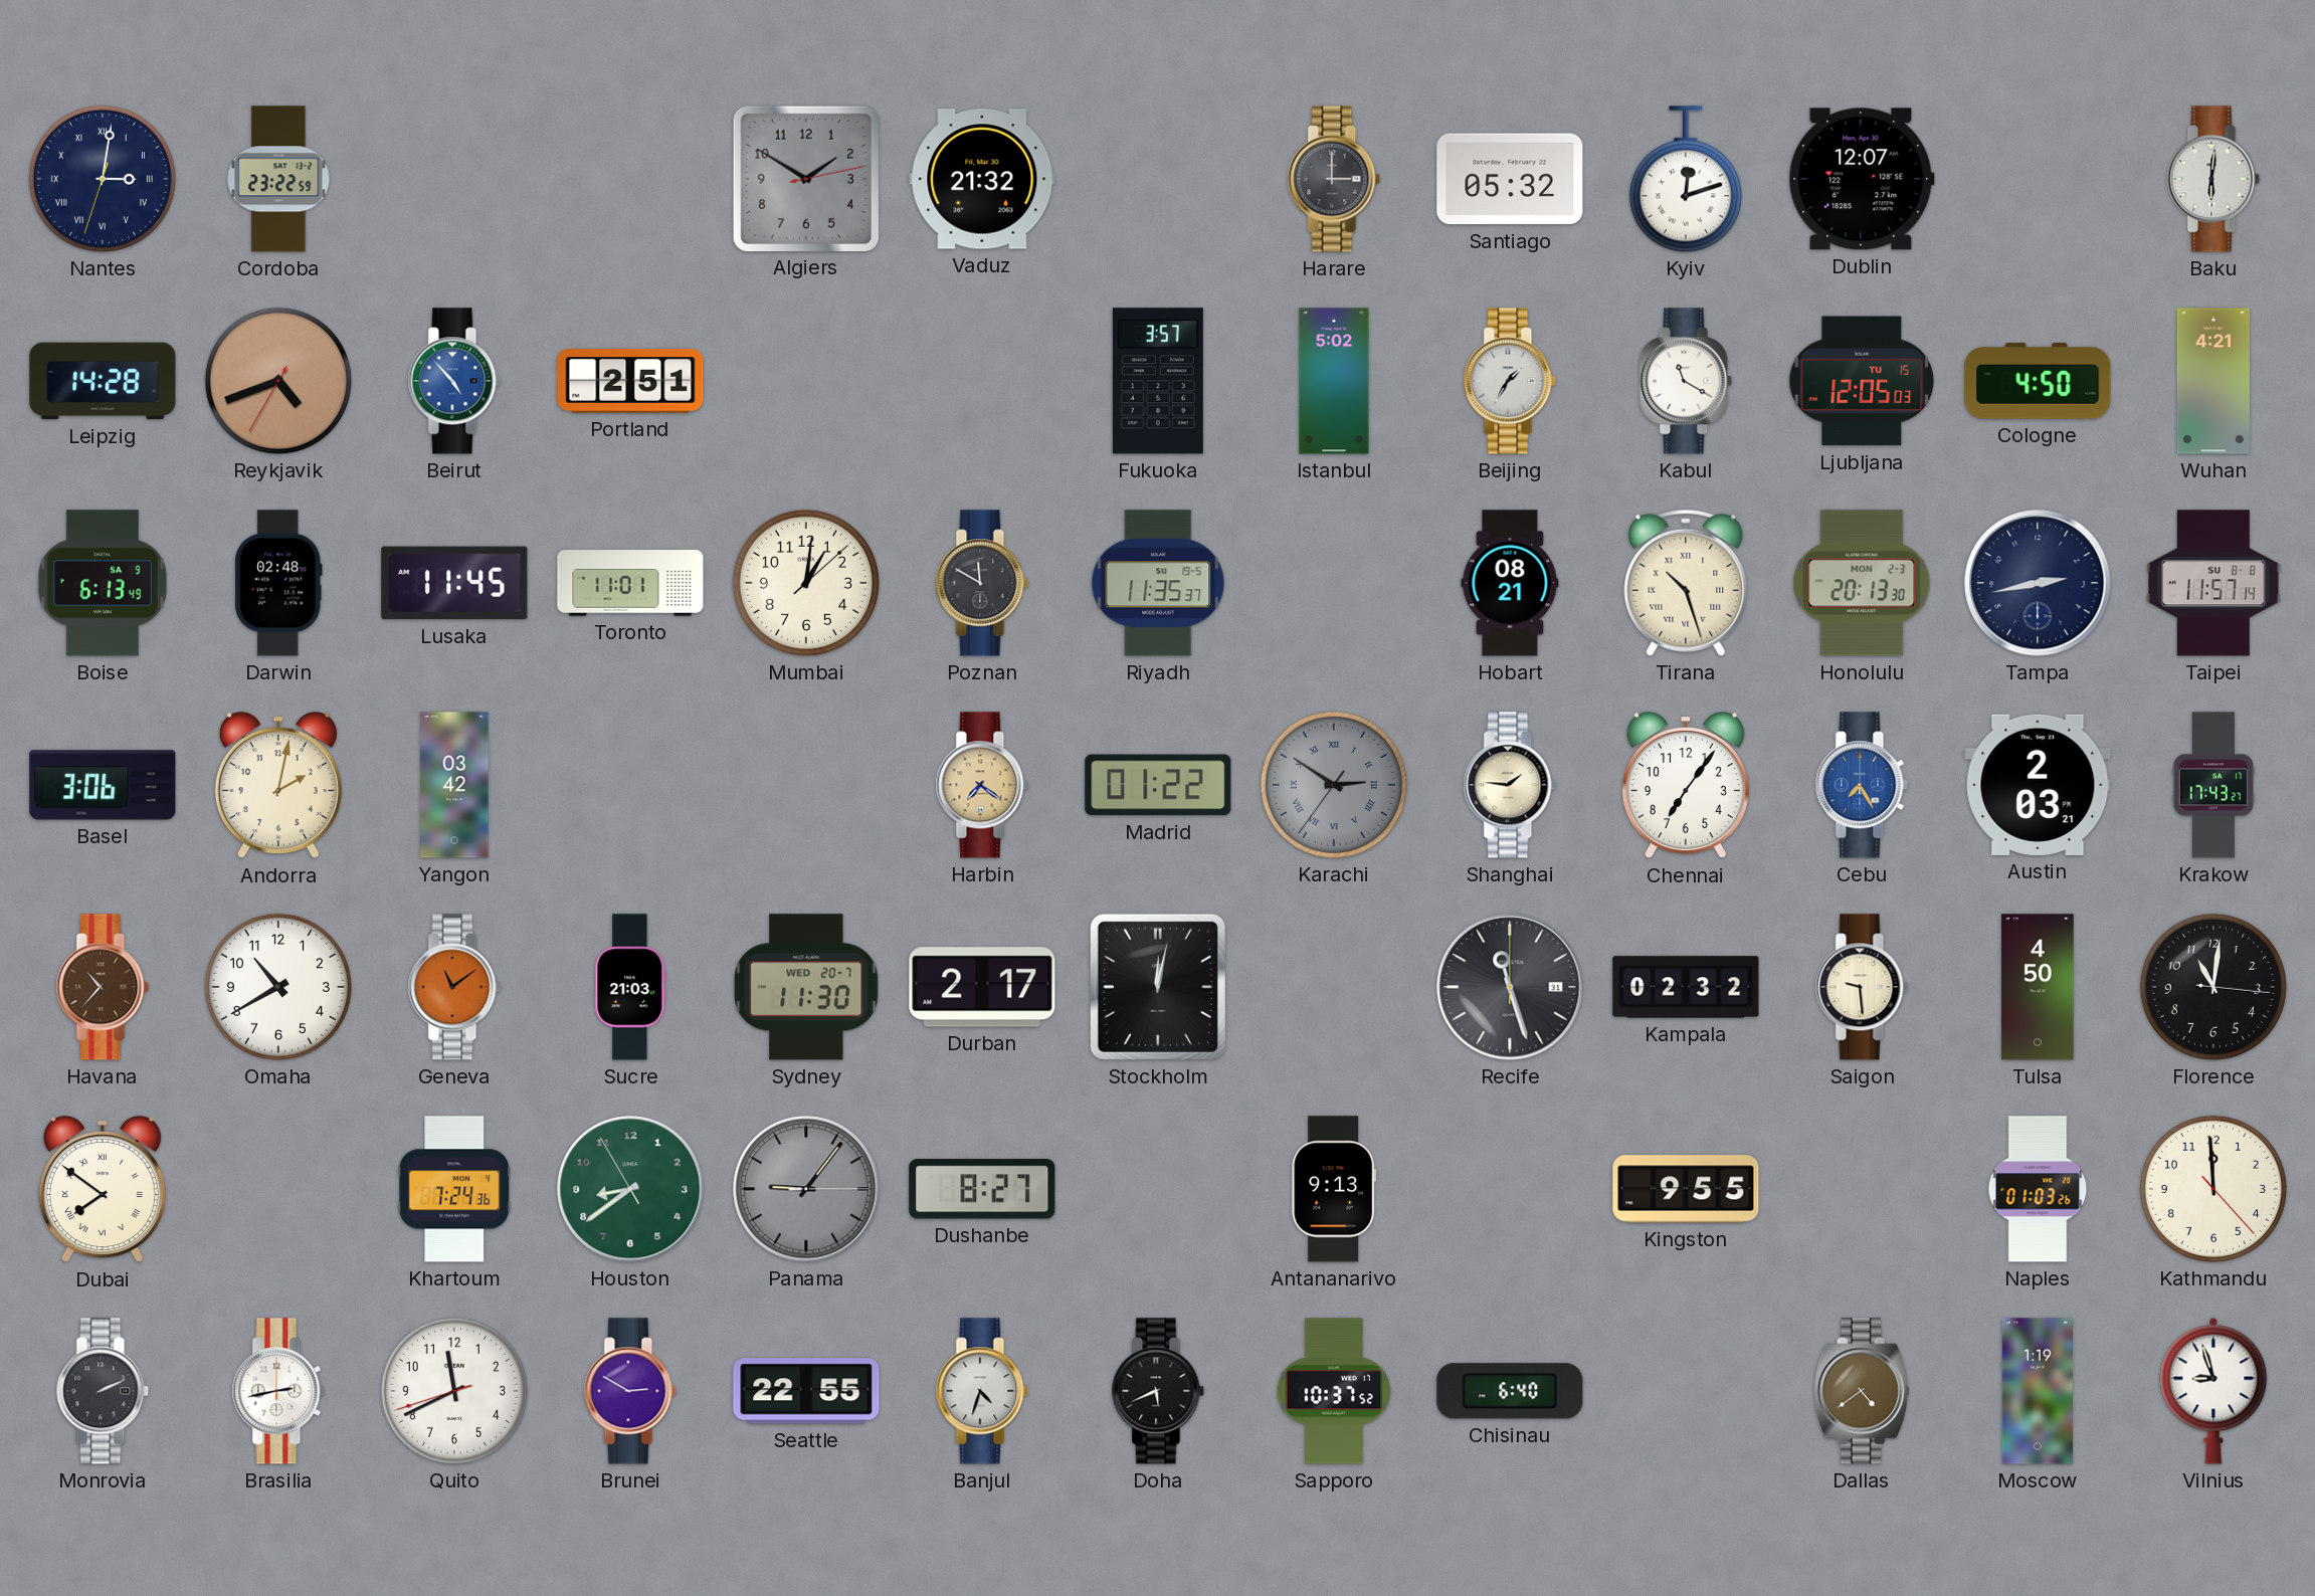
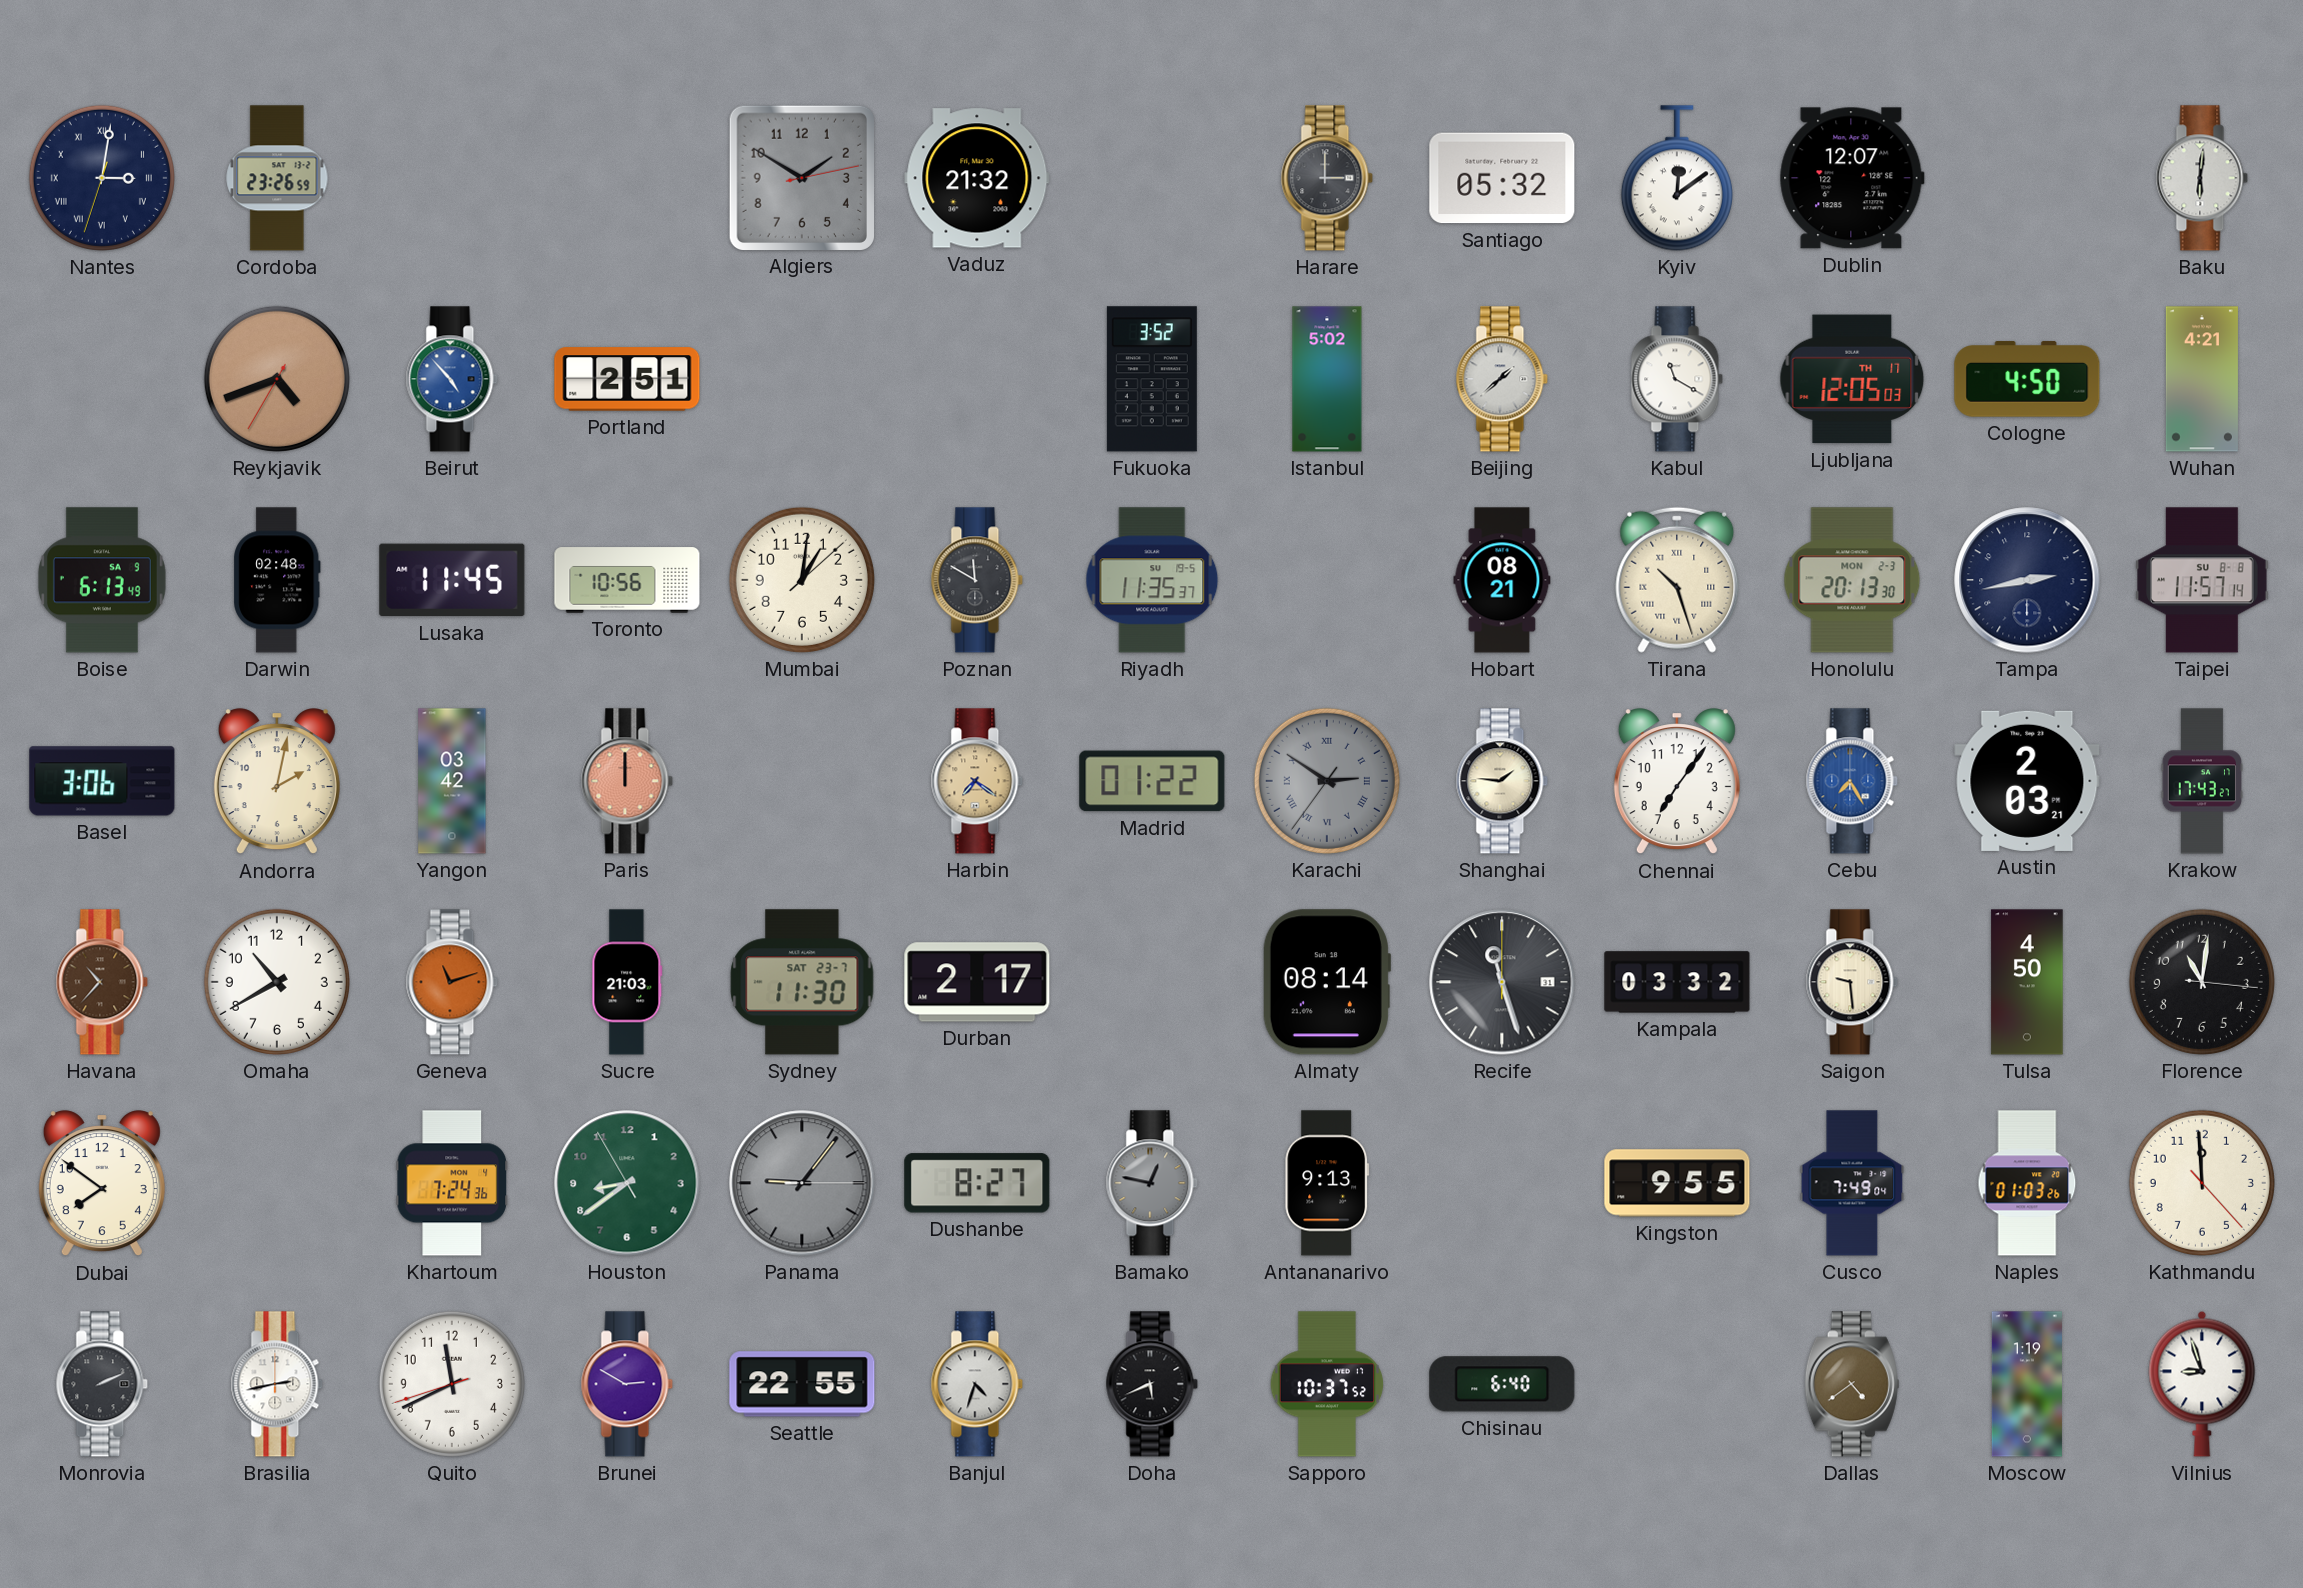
Cordoba: 23:22 -> 23:26 (277, 178)
Kyiv: 12:12 -> 12:09 (1677, 178)
Leipzig: 14:28 -> none (103, 381)
Fukuoka: 3:57 -> 3:52 (1152, 379)
Beijing: 1:35 -> 1:38 (1502, 379)
Ljubljana date: TU 15 -> TH 17 (1852, 379)
Toronto: 11:01 -> 10:56 (627, 580)
Paris: none -> 12:00 (627, 781)
Geneva: 11:09 -> 11:12 (452, 982)
Sydney date: WED 20-7 -> SAT 23-7 (802, 982)
Stockholm: 12:02 -> none (1158, 987)
Almaty: none -> 08:14 (1326, 982)
Kampala: 02:32 -> 03:32 (1677, 982)
Dubai numerals: Roman -> Arabic (102, 1184)
Bamako: none -> 12:47 (1152, 1183)
Cusco: none -> 7:49 (1852, 1183)
